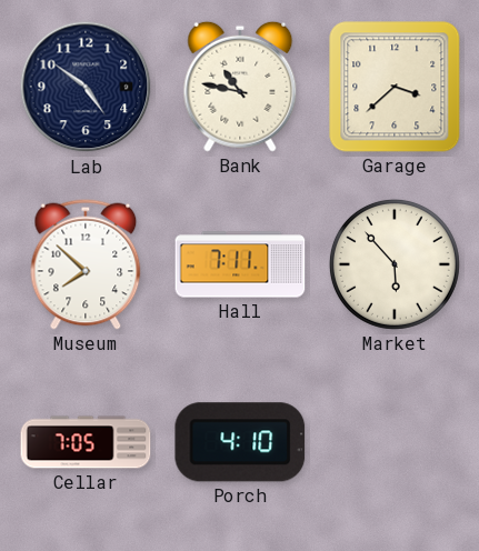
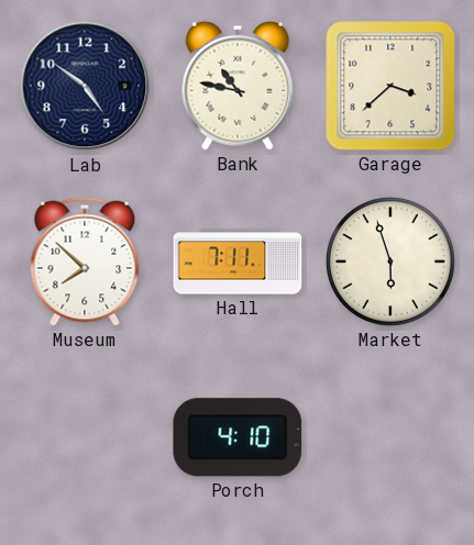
Market: 5:53 -> 5:57 (390, 262)
Cellar: 7:05 -> none (86, 442)
